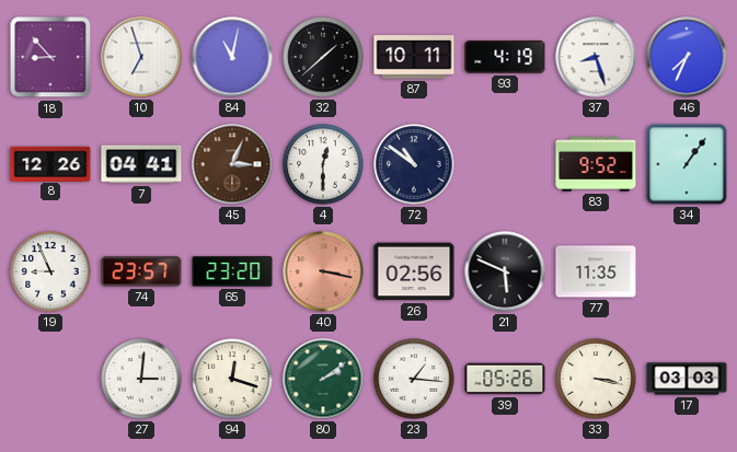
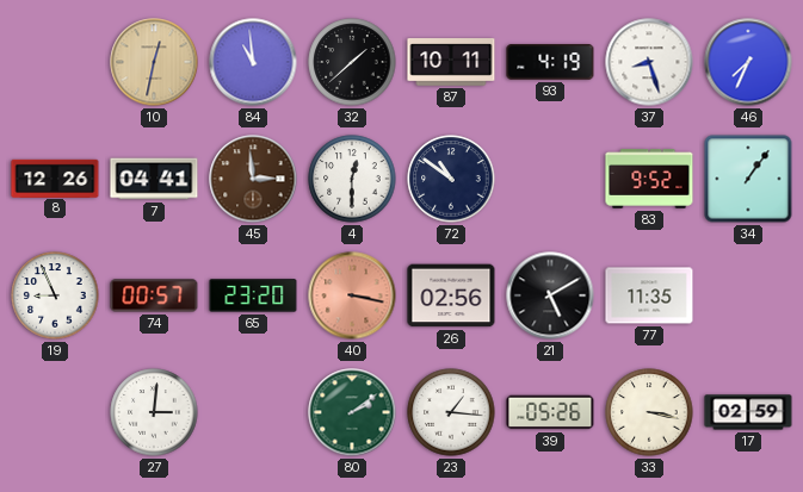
18: 8:53 -> none (50, 57)
10: 6:57 -> 12:32 (154, 62)
10 dial: white -> champagne (154, 62)
84: 11:02 -> 10:59 (253, 62)
45: 3:04 -> 2:59 (253, 179)
74: 23:57 -> 00:57 (154, 295)
21: 5:49 -> 5:10 (550, 295)
94: 12:18 -> none (232, 379)
17: 03:03 -> 02:59 (748, 412)
